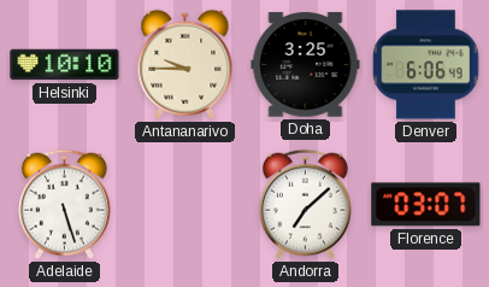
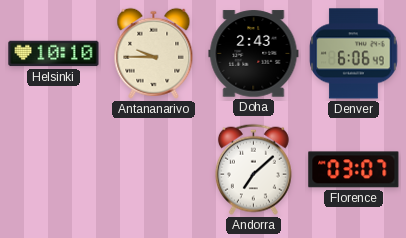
Doha: 3:25 -> 2:43 (254, 54)
Adelaide: 5:27 -> none (64, 204)
